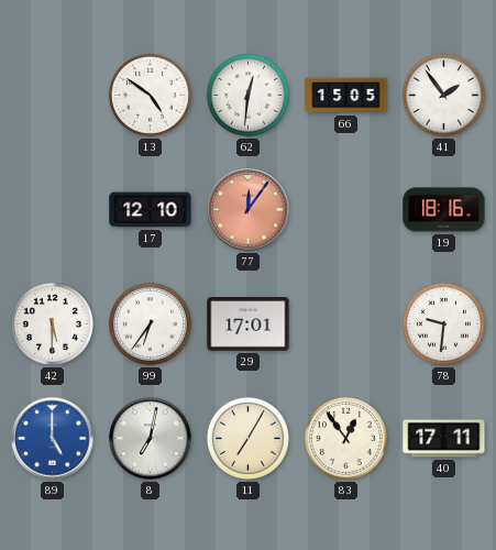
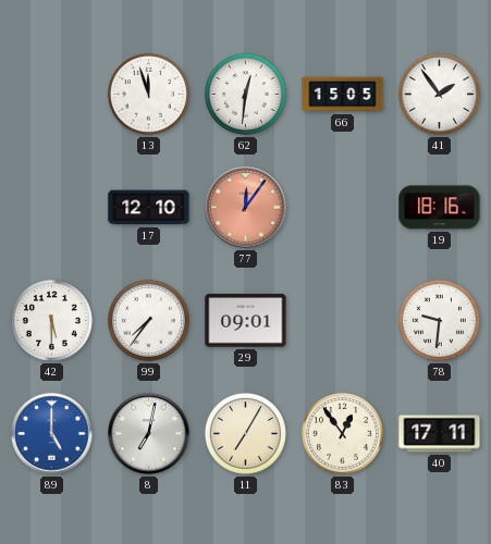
13: 4:51 -> 11:57 (148, 94)
99: 6:36 -> 7:36 (148, 320)
29: 17:01 -> 09:01 (246, 321)
